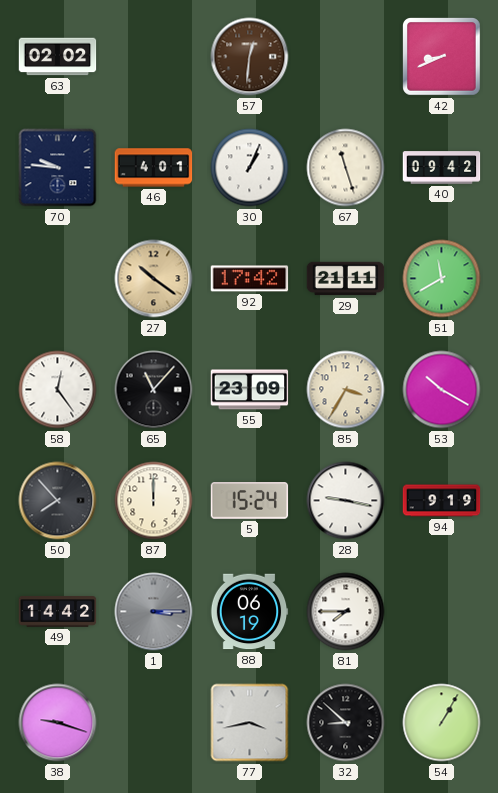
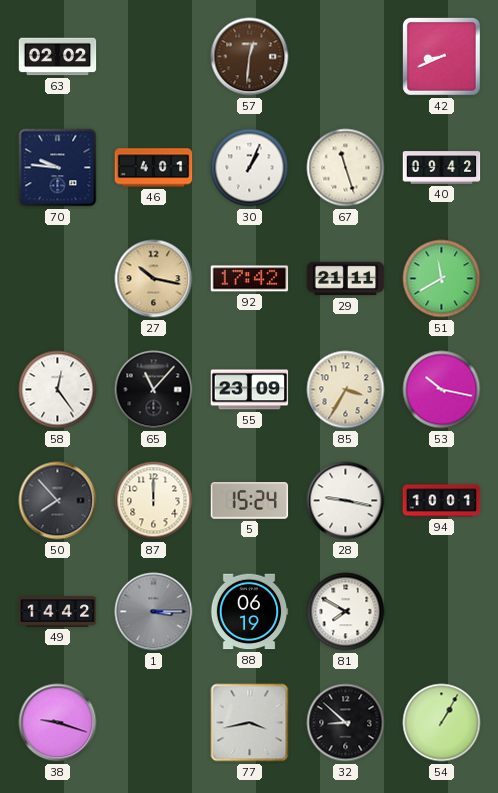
27: 10:21 -> 10:17 (154, 279)
53: 10:20 -> 10:17 (442, 390)
94: 9:19 -> 10:01 (442, 501)
81: 7:45 -> 7:50 (346, 612)
